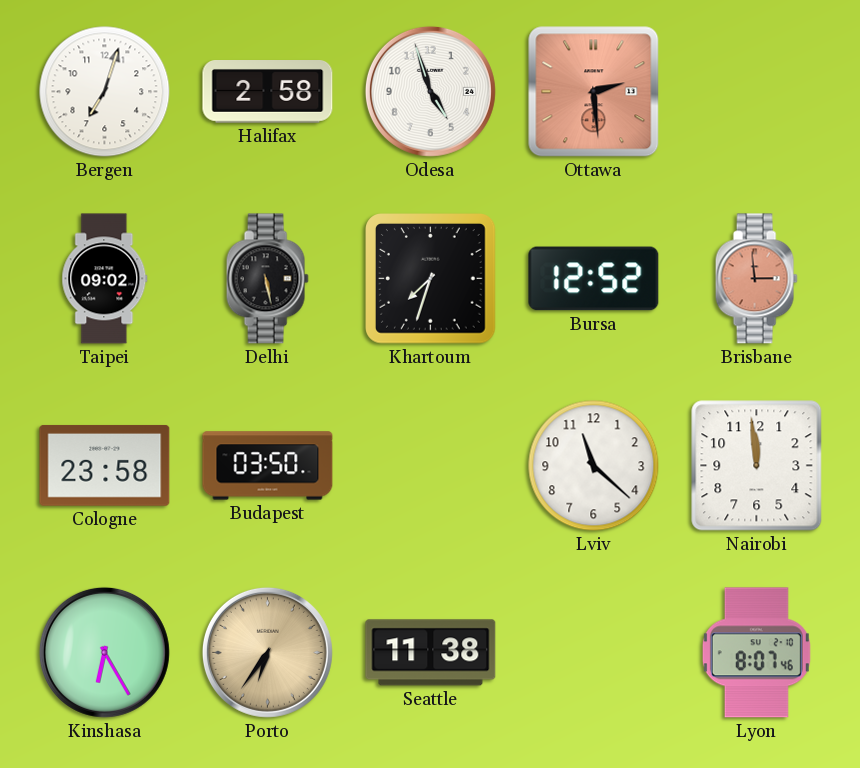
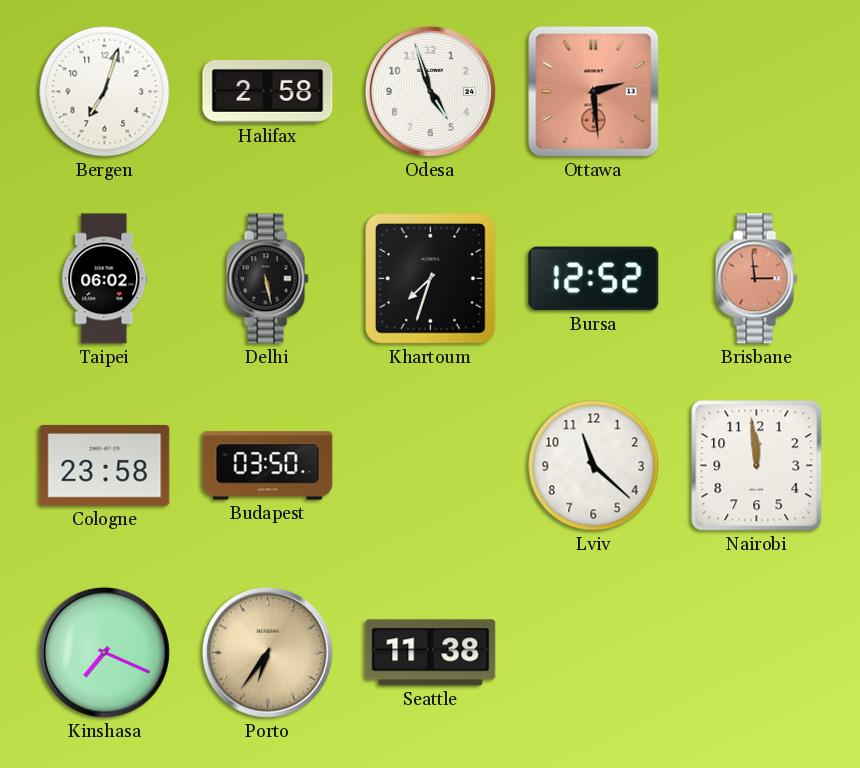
Taipei: 09:02 -> 06:02 (105, 279)
Kinshasa: 6:25 -> 7:19 (104, 652)
Lyon: 8:07 -> none (756, 653)
